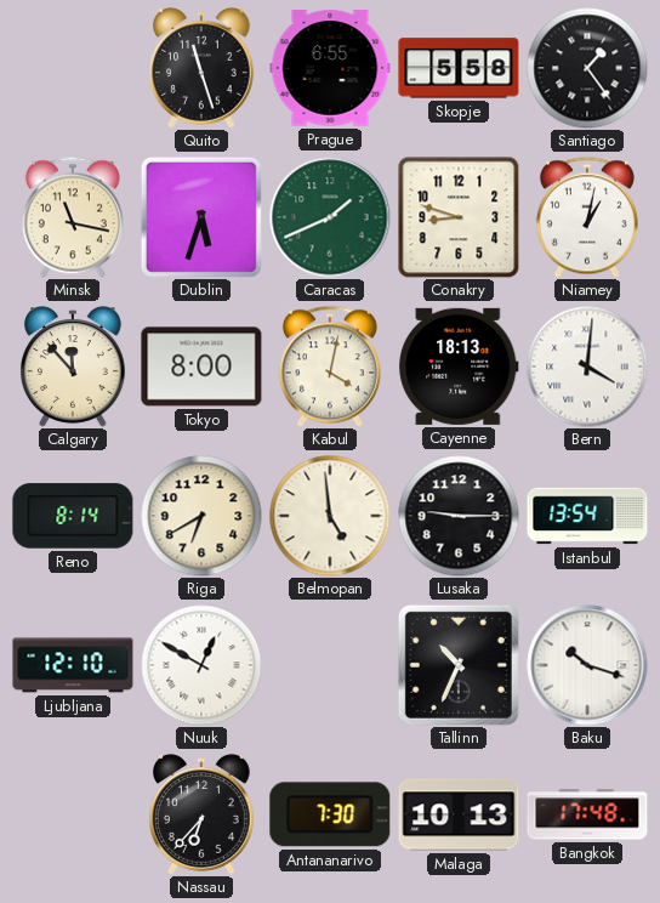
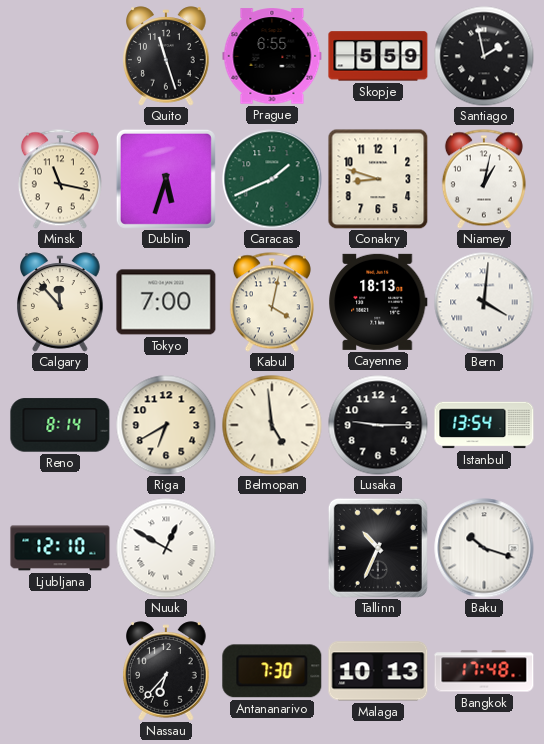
Skopje: 5:58 -> 5:59 (378, 56)
Santiago: 1:24 -> 1:58 (484, 56)
Tokyo: 8:00 -> 7:00 (166, 302)
